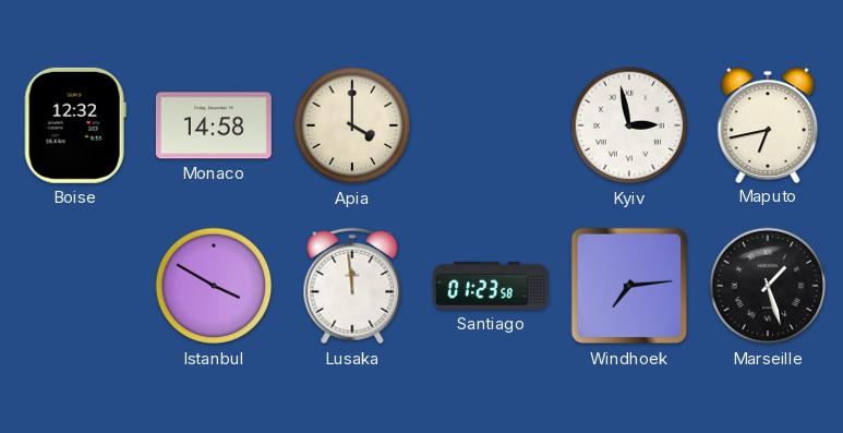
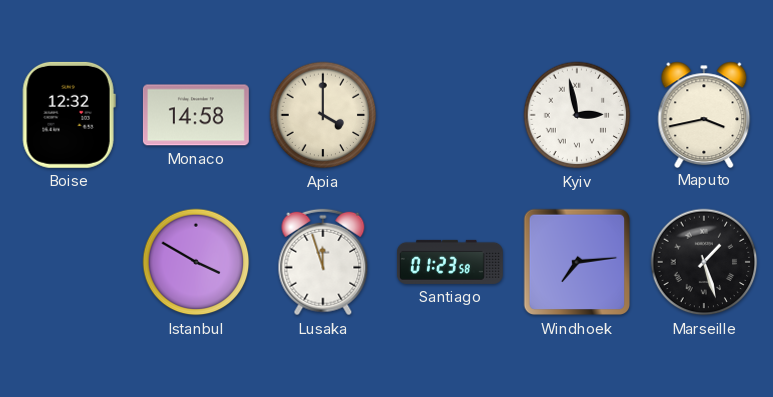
Maputo: 6:43 -> 3:43 (704, 114)
Lusaka: 11:59 -> 11:57 (323, 262)
